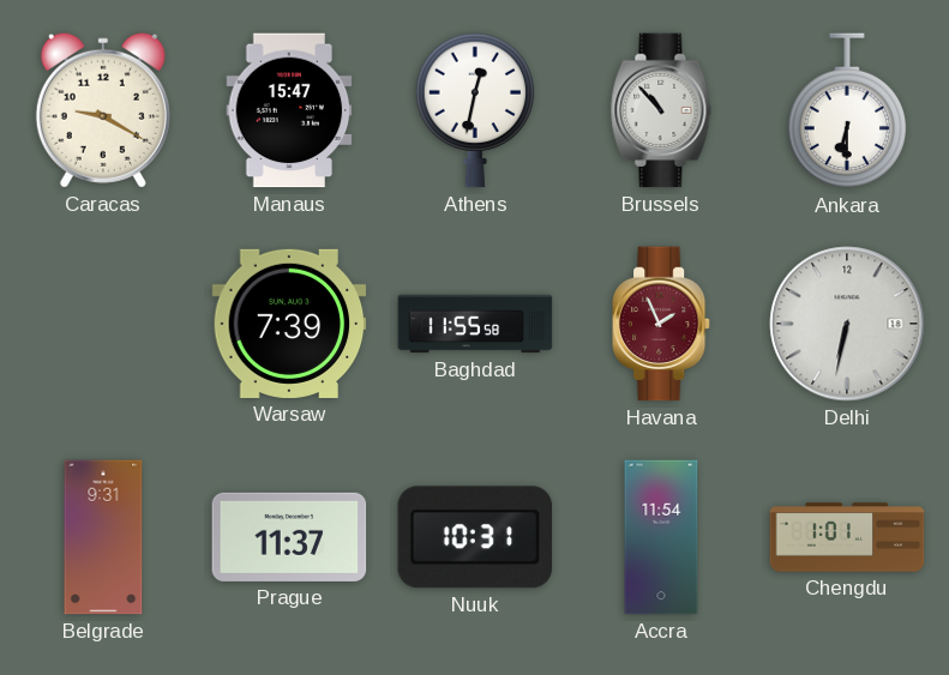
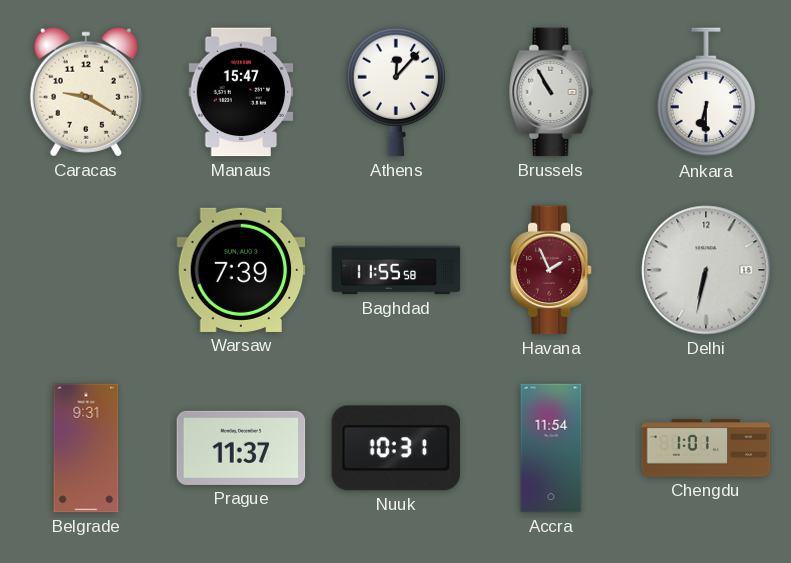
Athens: 12:32 -> 12:07 (396, 92)
Brussels: 10:53 -> 10:55 (551, 92)
